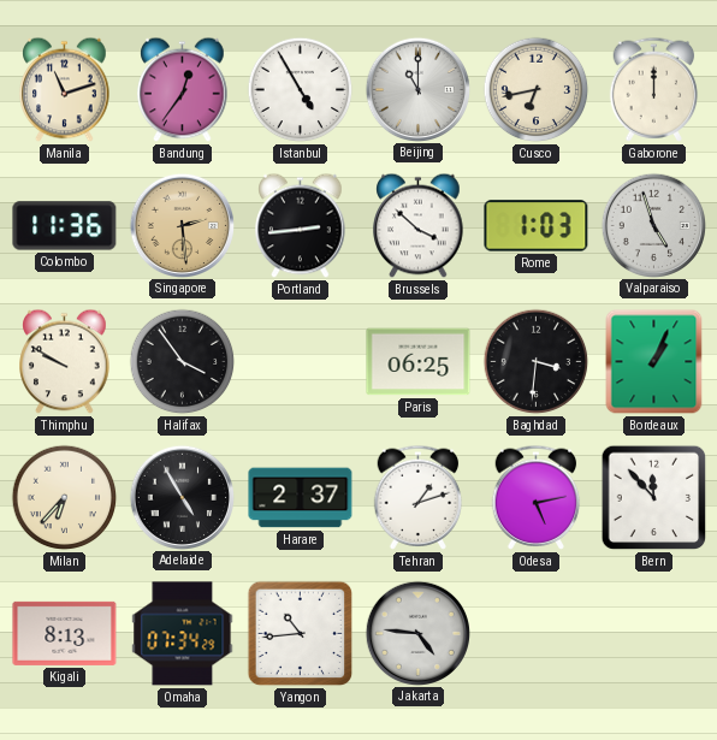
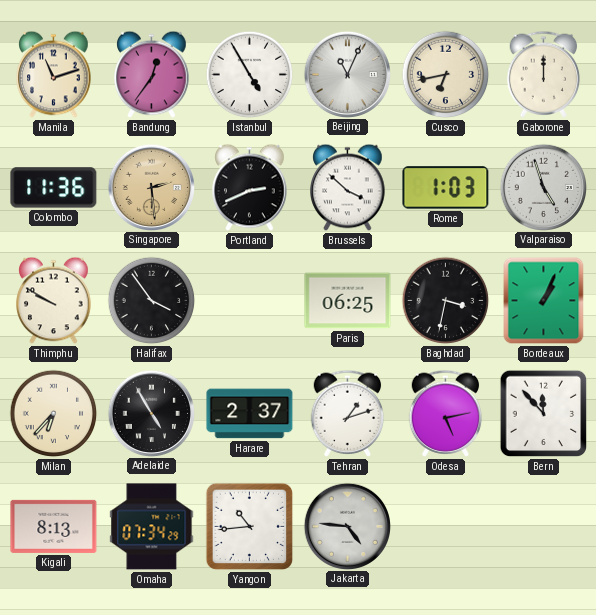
Beijing: 11:00 -> 11:04 (347, 74)
Portland: 2:44 -> 2:41 (250, 188)
Baghdad: 3:31 -> 3:32 (446, 301)
